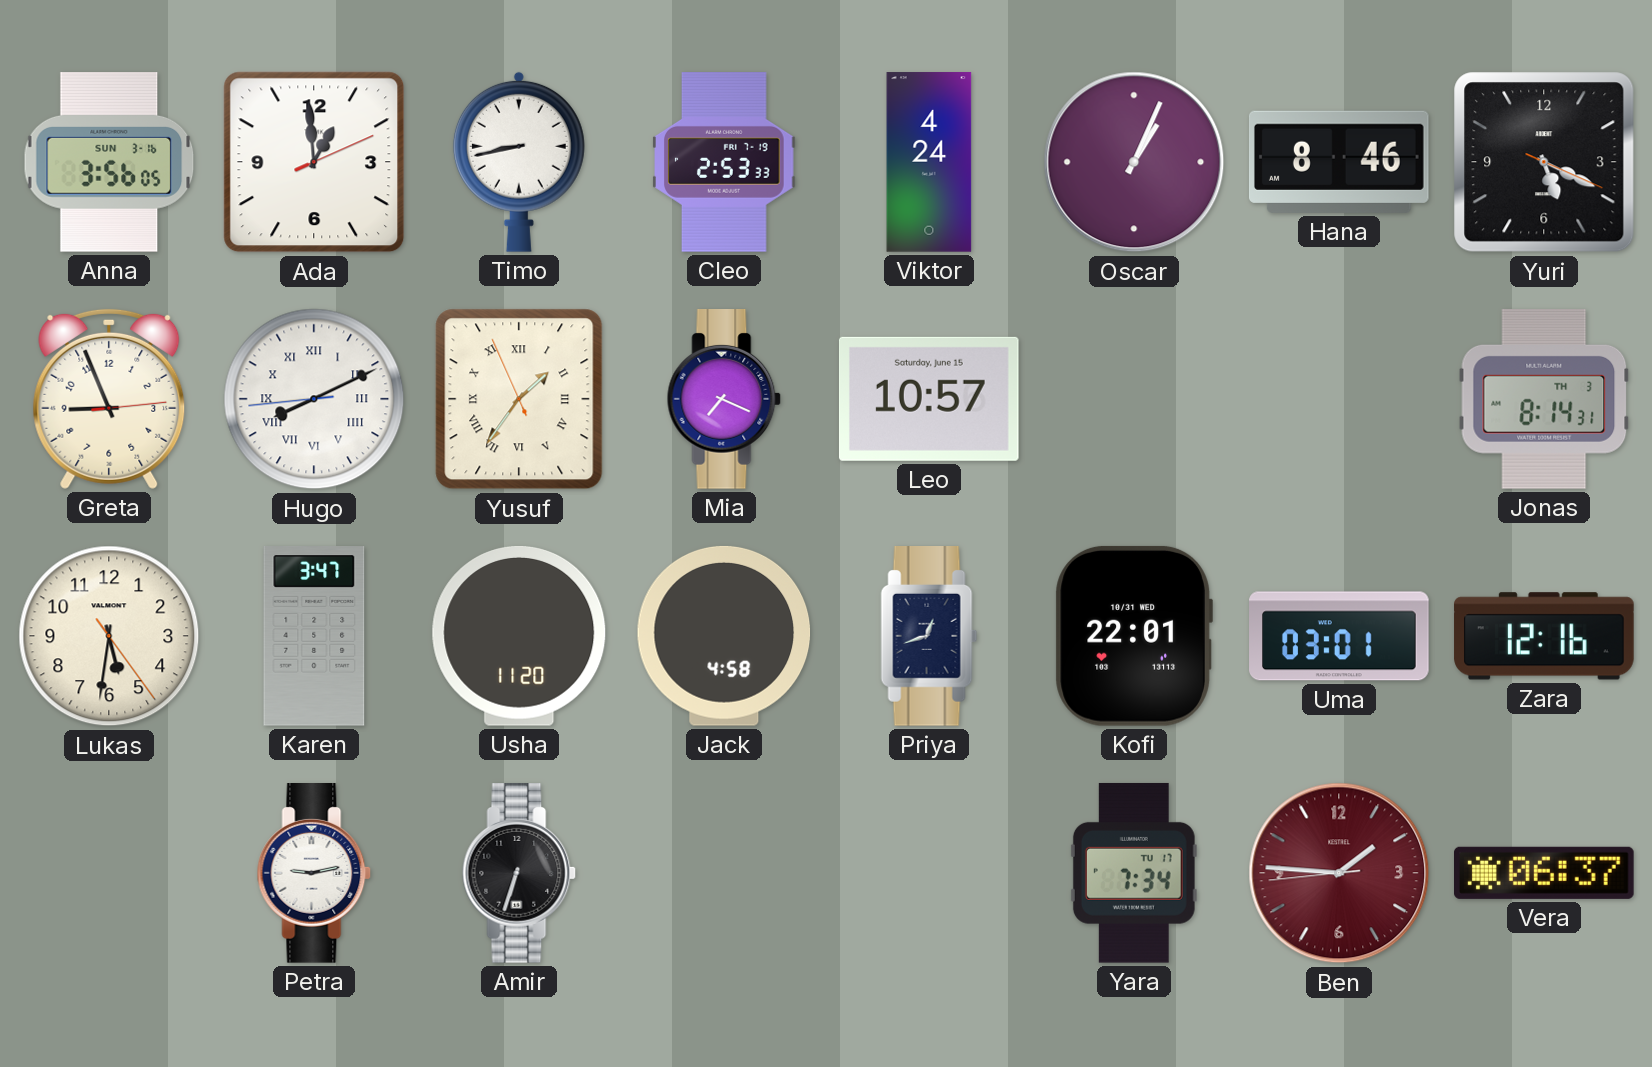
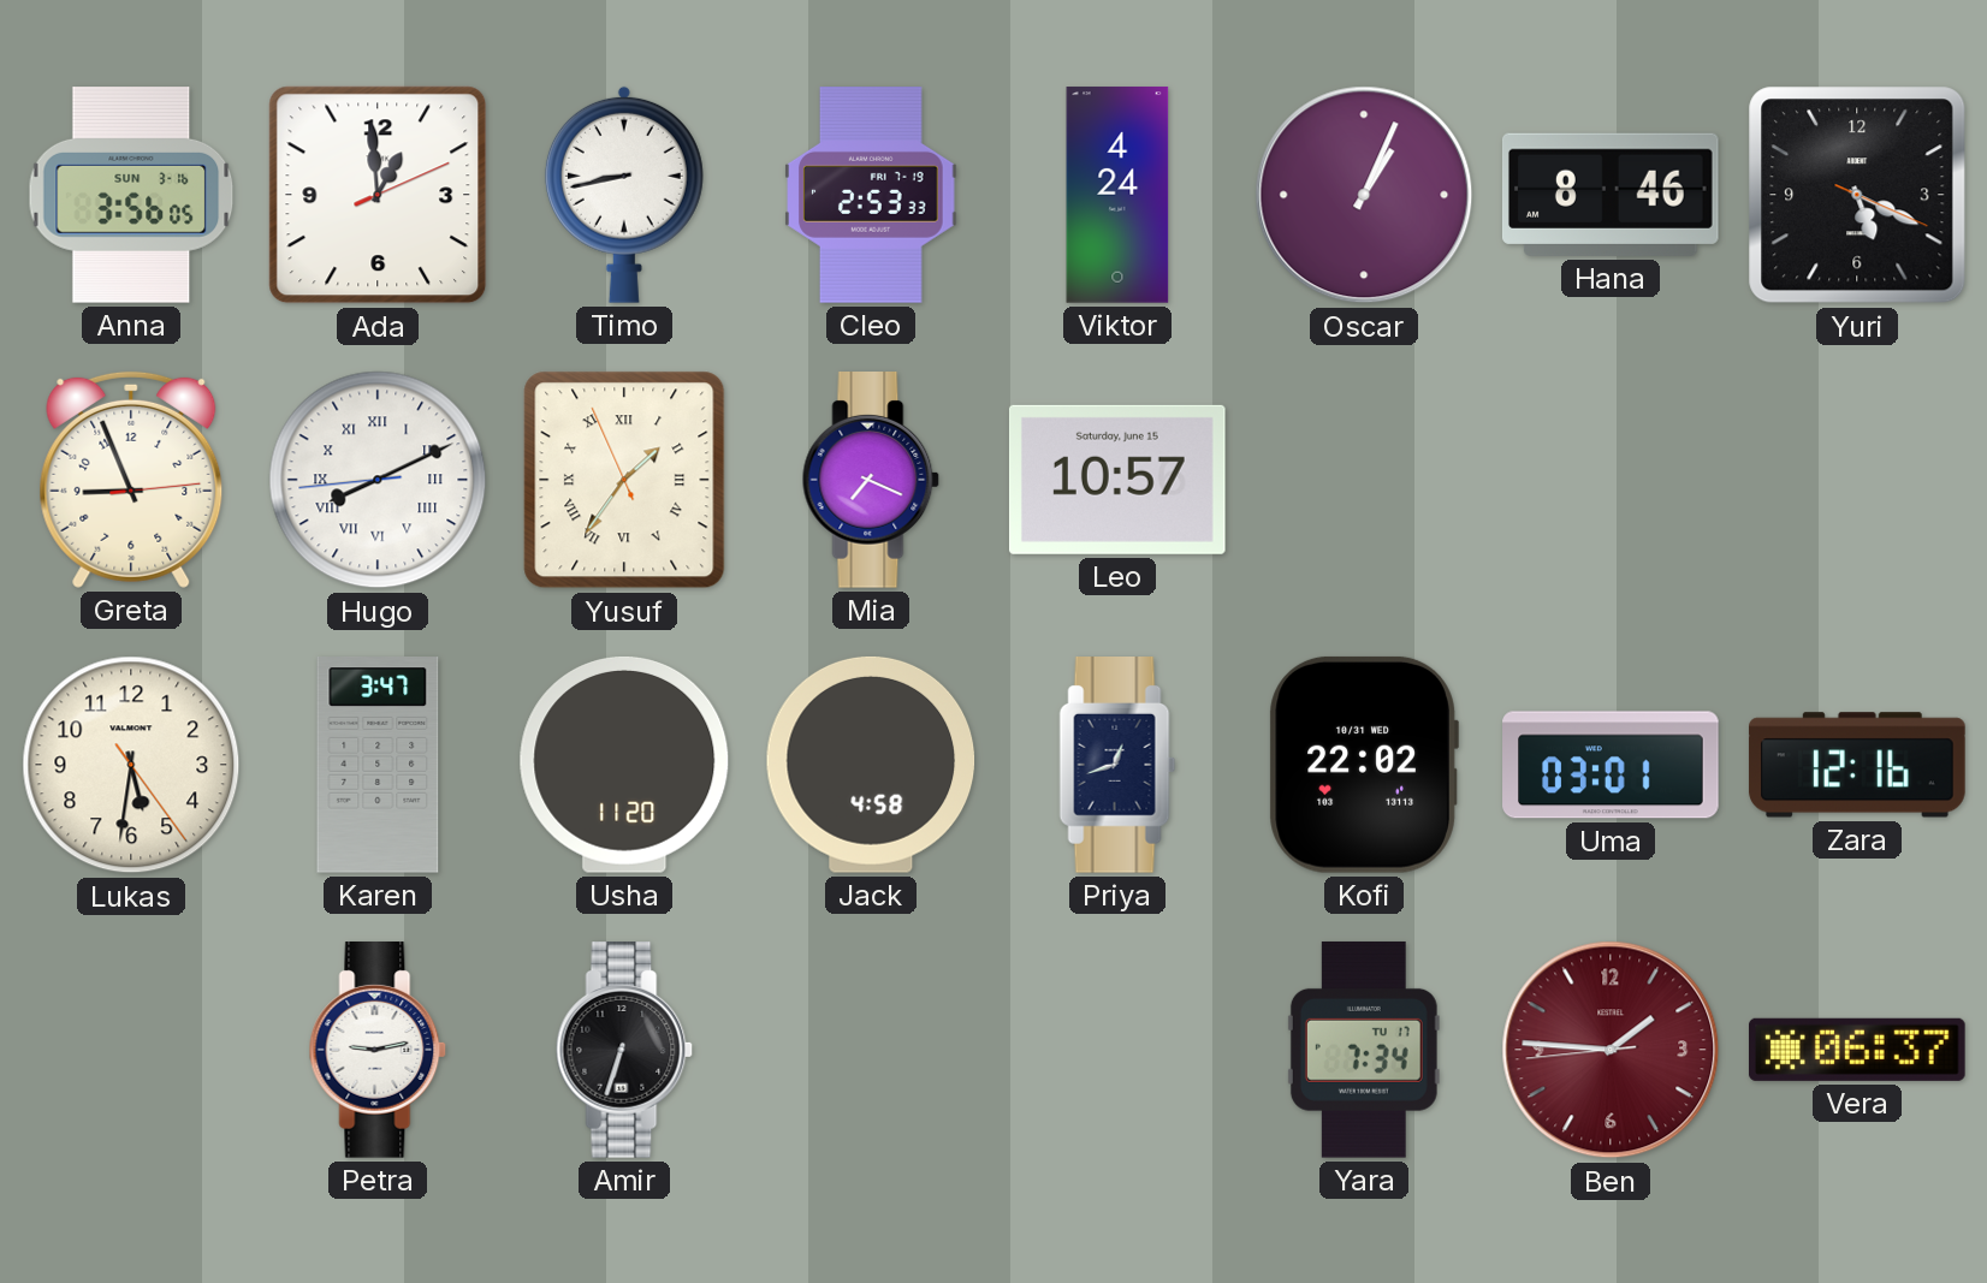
Jonas: 8:14 -> none (1544, 399)
Kofi: 22:01 -> 22:02 (1364, 765)
